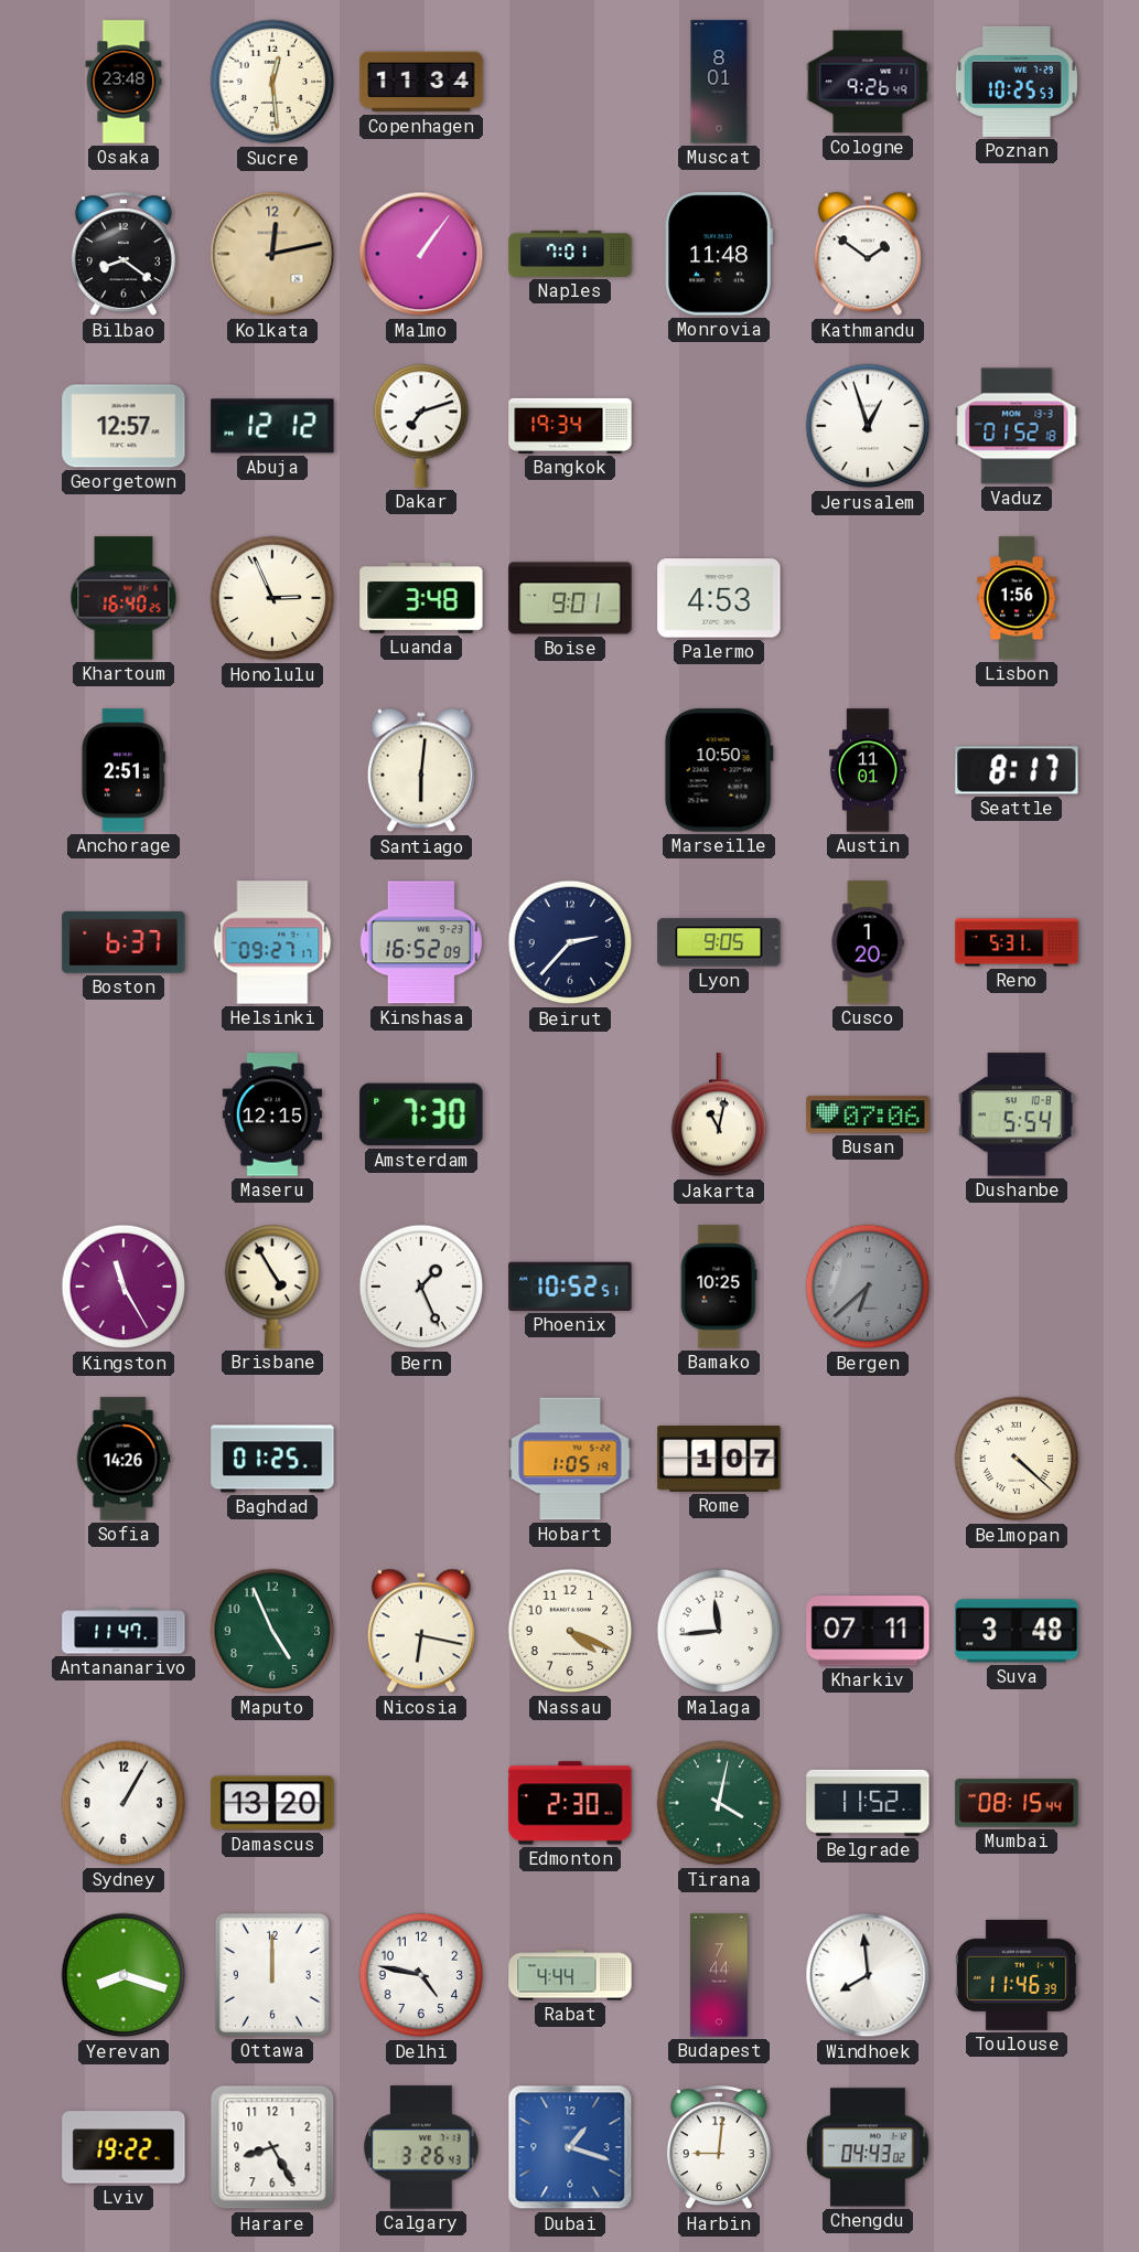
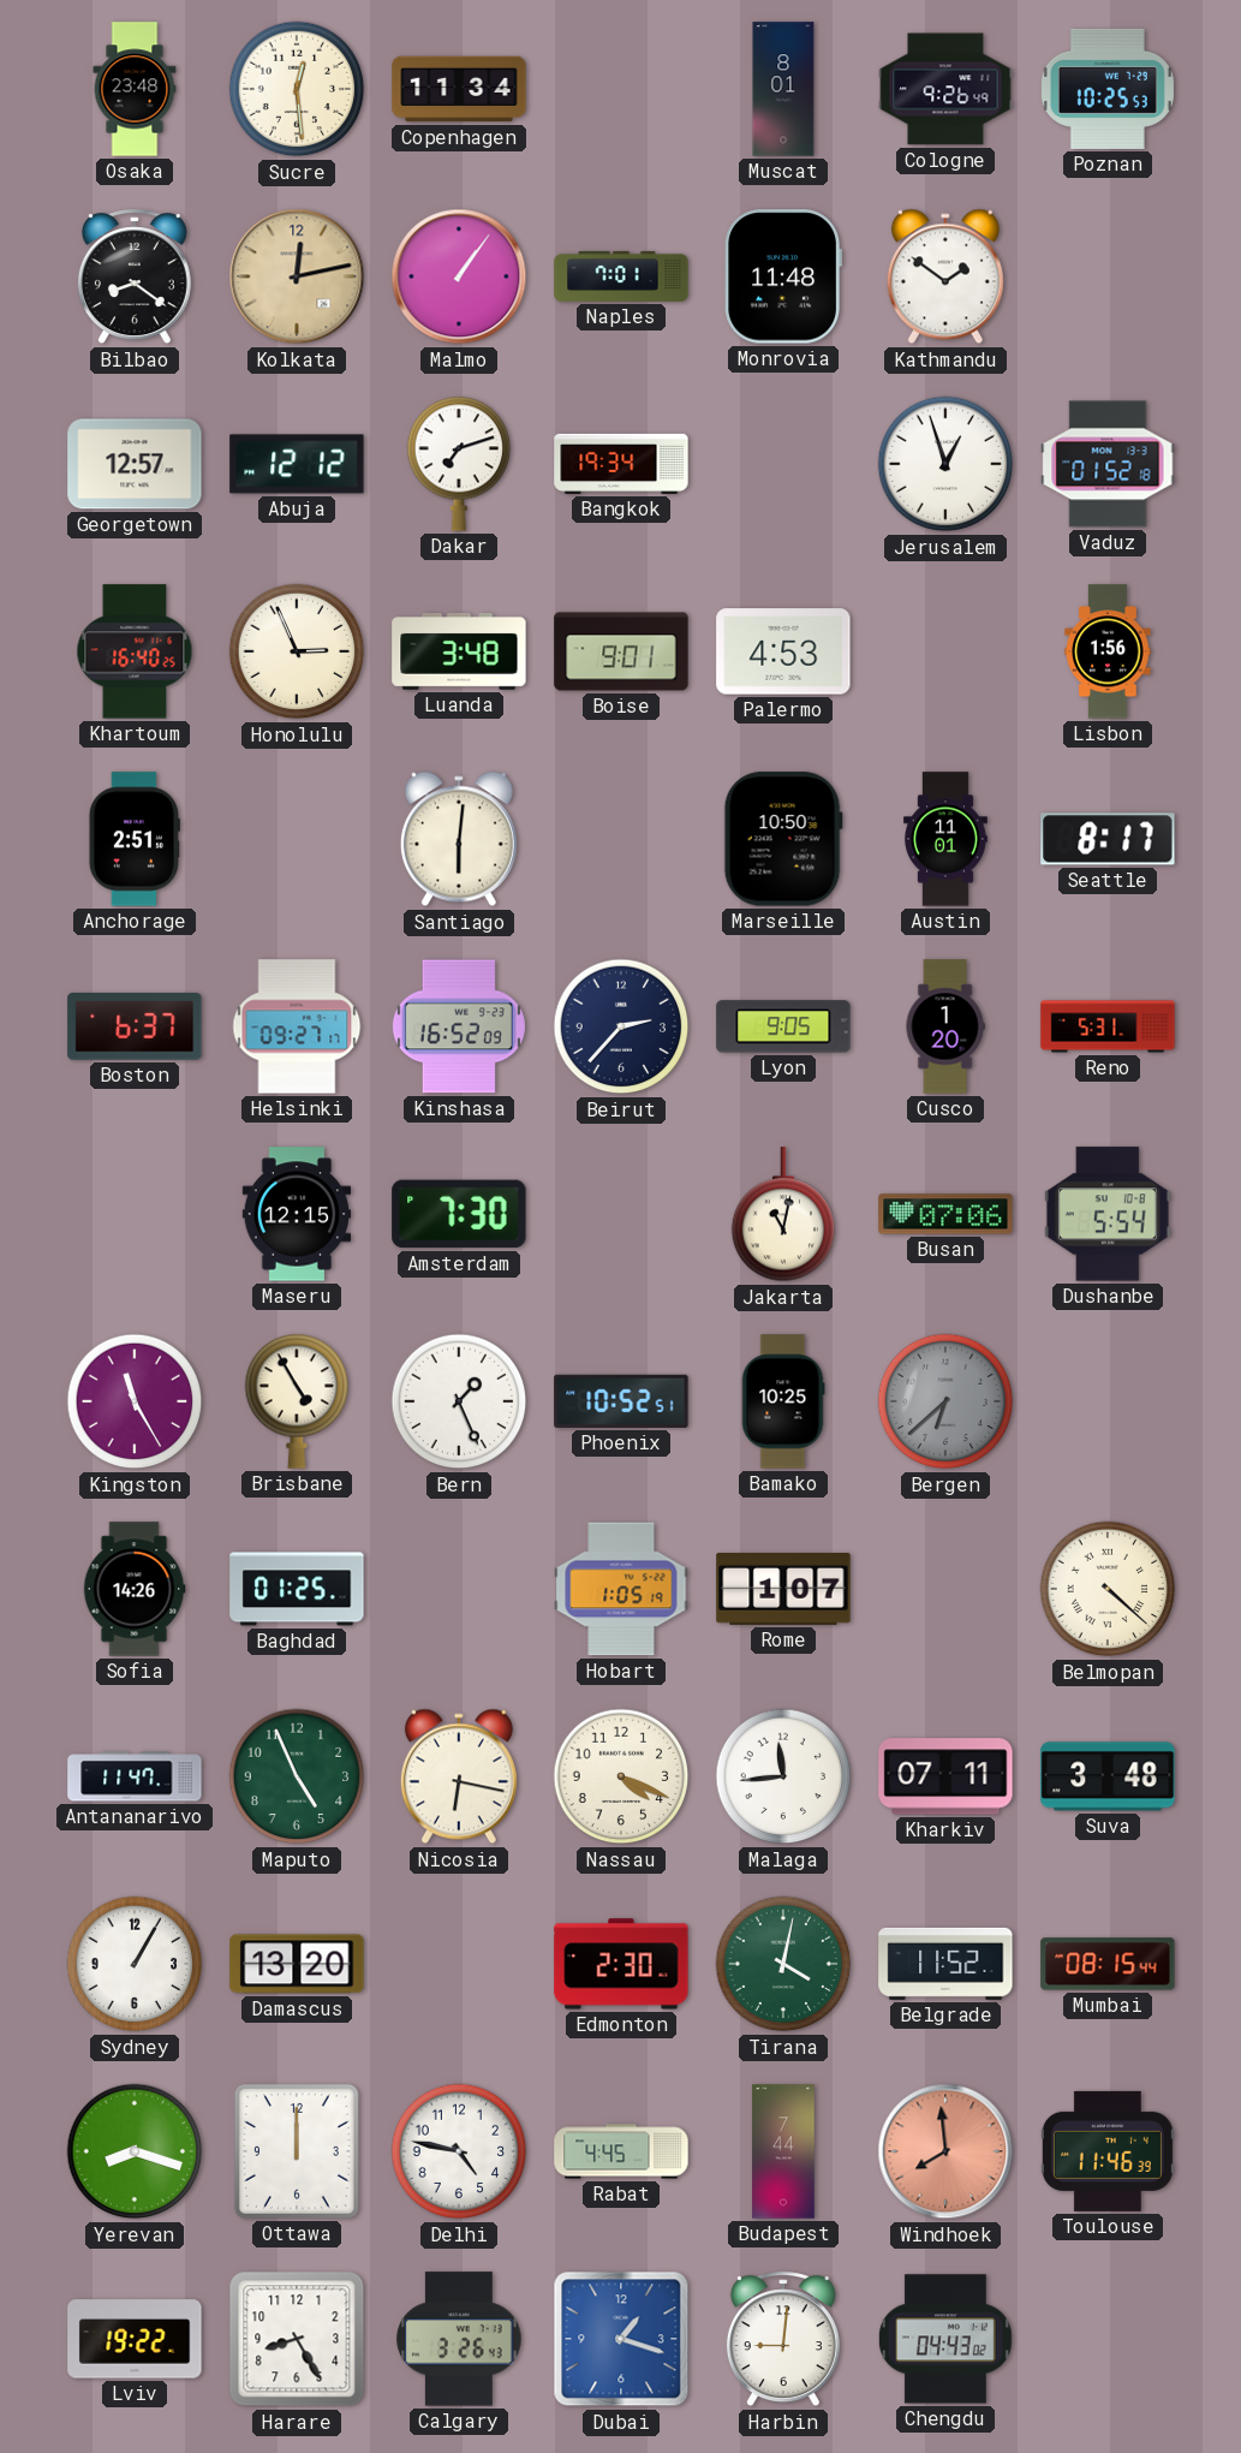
Rabat: 4:44 -> 4:45 (621, 2151)
Windhoek dial: white -> salmon (945, 2151)
